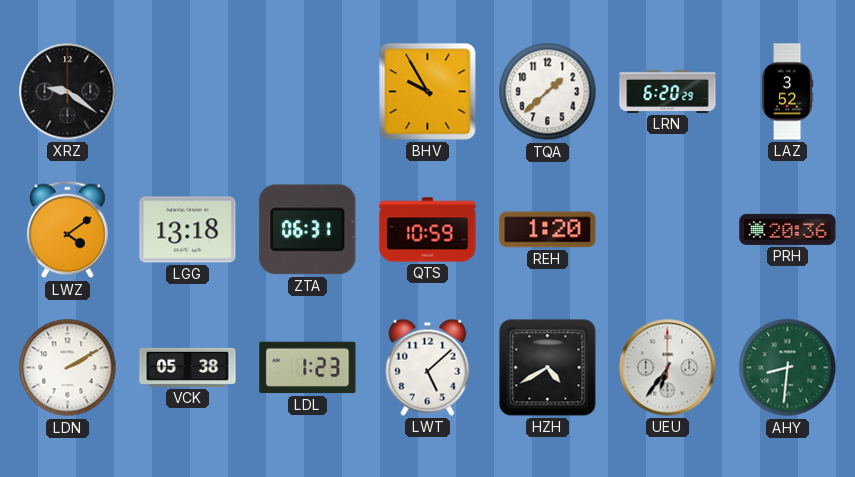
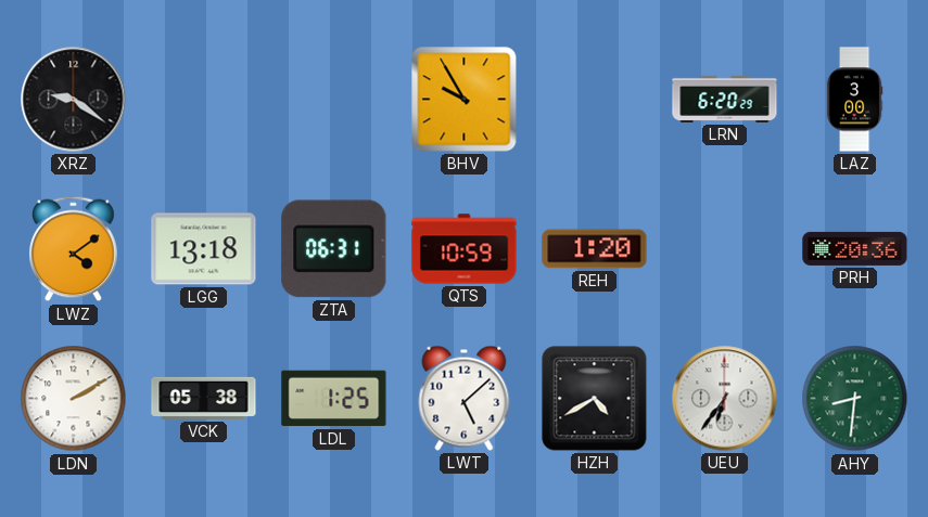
TQA: 1:38 -> none (548, 92)
LAZ: 3:52 -> 3:00 (854, 100)
LDL: 1:23 -> 1:25 (334, 399)
